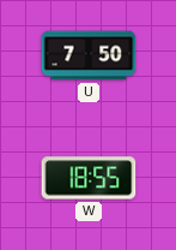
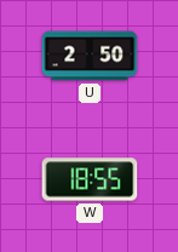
U: 7:50 -> 2:50 (90, 56)
